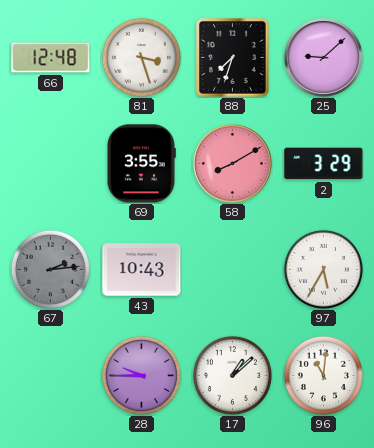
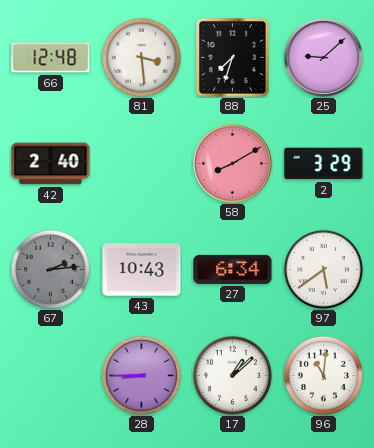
81: 3:27 -> 3:29 (141, 57)
42: none -> 2:40 (51, 164)
69: 3:55 -> none (142, 164)
27: none -> 6:34 (233, 269)
97: 5:35 -> 5:39 (323, 269)
28: 9:45 -> 8:45 (141, 375)
